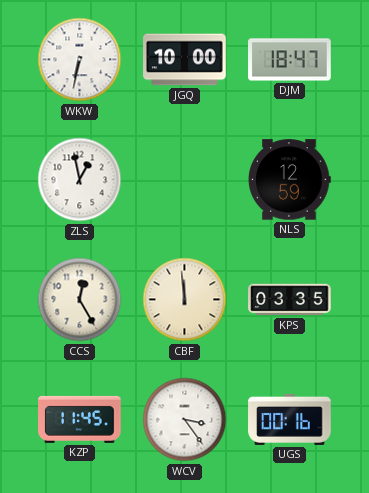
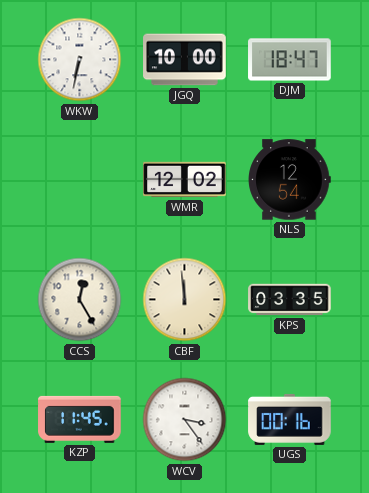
ZLS: 12:58 -> none (80, 180)
WMR: none -> 12:02 (185, 180)
NLS: 12:59 -> 12:54 (289, 180)
